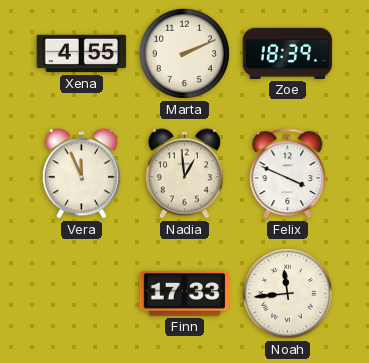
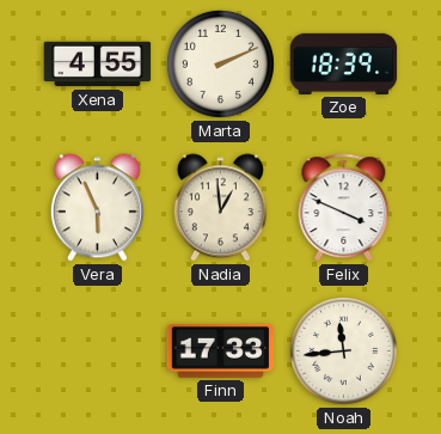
Vera: 11:56 -> 5:56 (97, 208)
